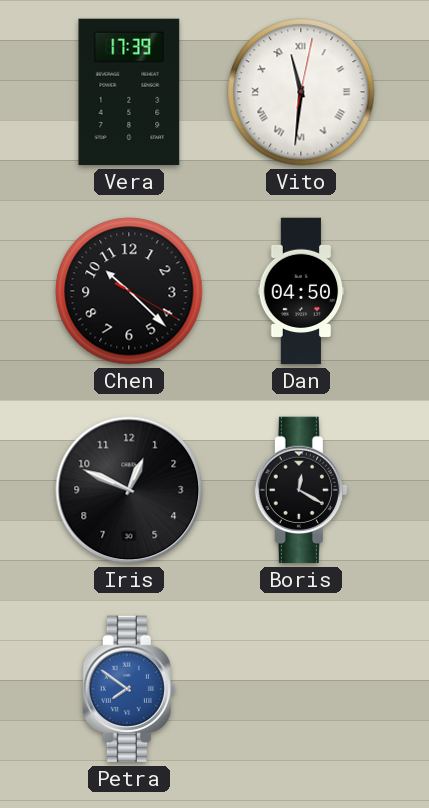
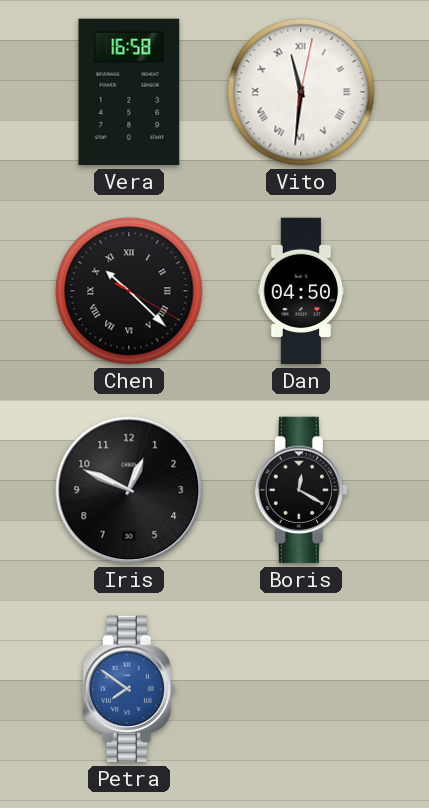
Vera: 17:39 -> 16:58 (129, 92)
Chen numerals: Arabic -> Roman (129, 291)
